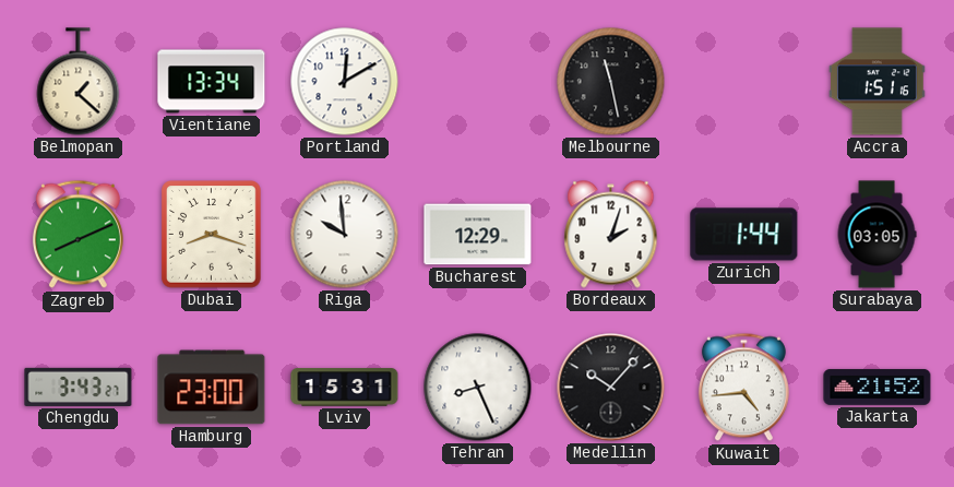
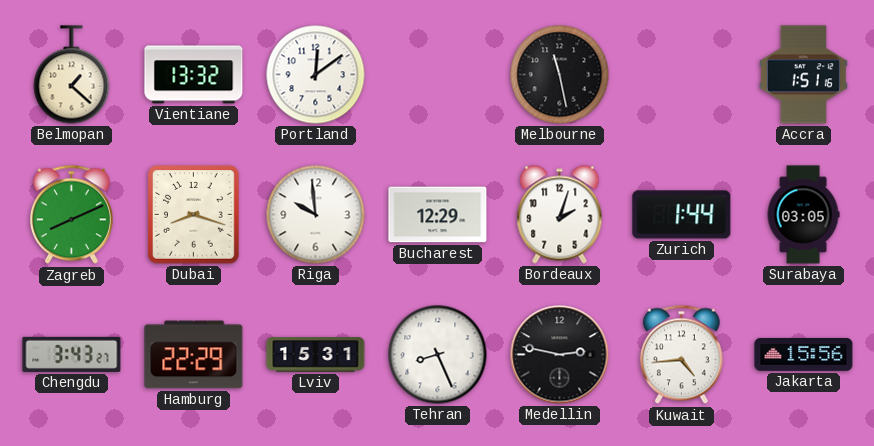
Vientiane: 13:34 -> 13:32 (194, 75)
Portland: 12:10 -> 12:09 (316, 75)
Hamburg: 23:00 -> 22:29 (194, 355)
Medellin: 10:07 -> 2:47 (560, 355)
Jakarta: 21:52 -> 15:56 (804, 354)
